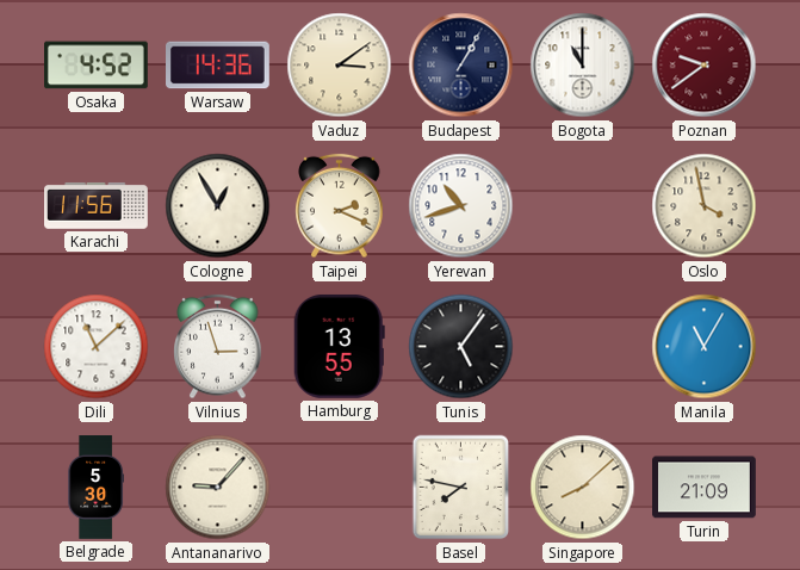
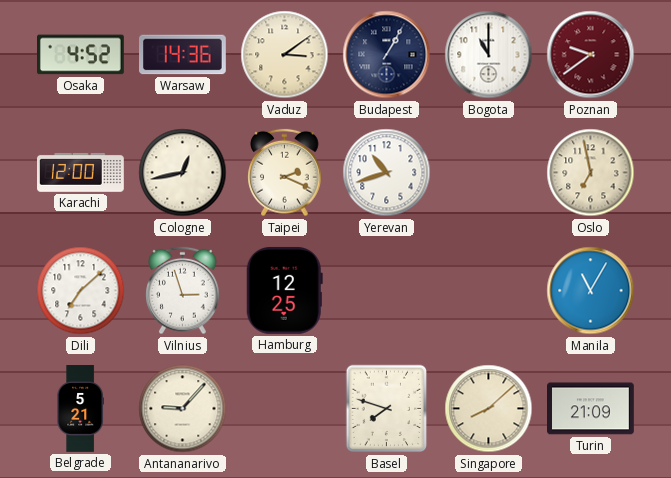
Karachi: 11:56 -> 12:00 (81, 173)
Cologne: 12:55 -> 12:43 (183, 173)
Oslo: 3:58 -> 6:58 (591, 173)
Dili: 11:08 -> 7:08 (81, 291)
Hamburg: 13:55 -> 12:25 (284, 290)
Tunis: 5:06 -> none (461, 347)
Belgrade: 5:30 -> 5:21 (80, 409)
Basel: 7:47 -> 7:48 (387, 409)
